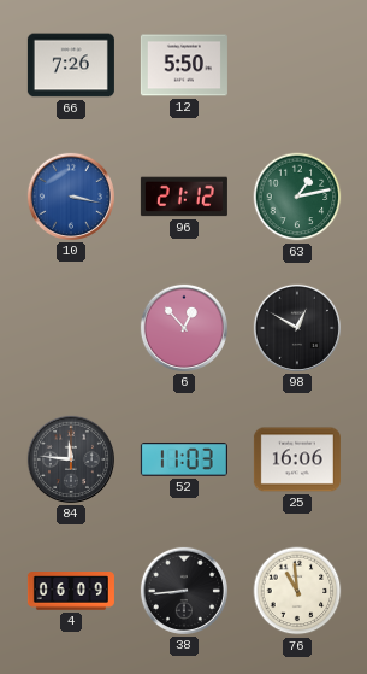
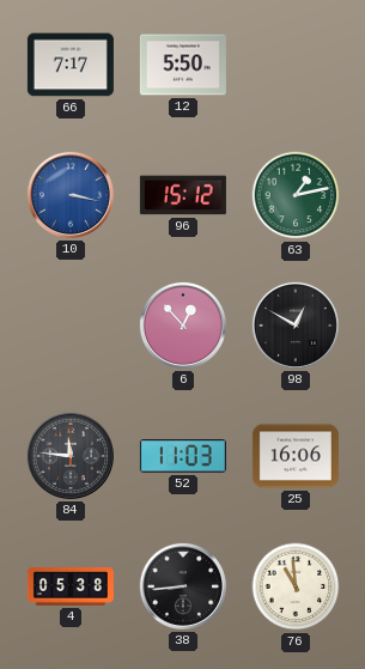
66: 7:26 -> 7:17 (71, 65)
96: 21:12 -> 15:12 (183, 195)
4: 06:09 -> 05:38 (71, 586)
